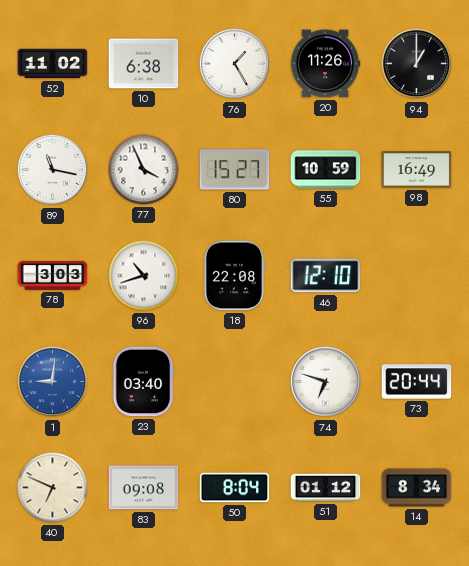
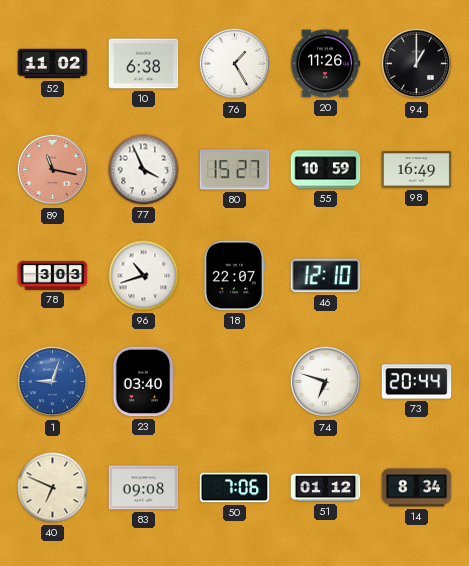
89 dial: white -> salmon (53, 170)
18: 22:08 -> 22:07 (233, 276)
1: 9:01 -> 9:03 (53, 382)
50: 8:04 -> 7:06 (235, 488)
